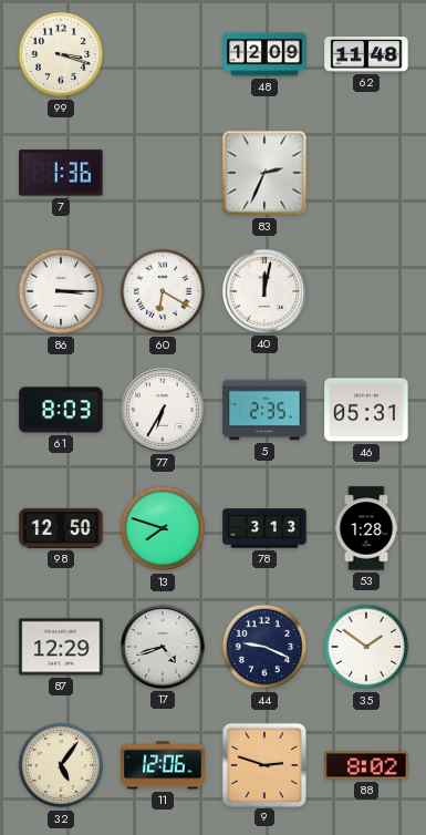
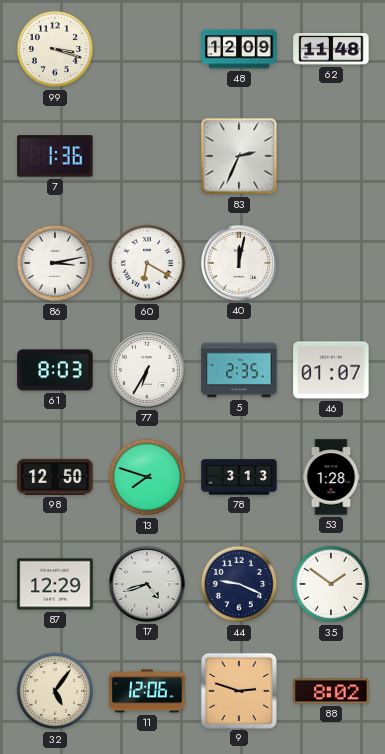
86: 3:15 -> 3:13 (55, 263)
46: 05:31 -> 01:07 (331, 370)
